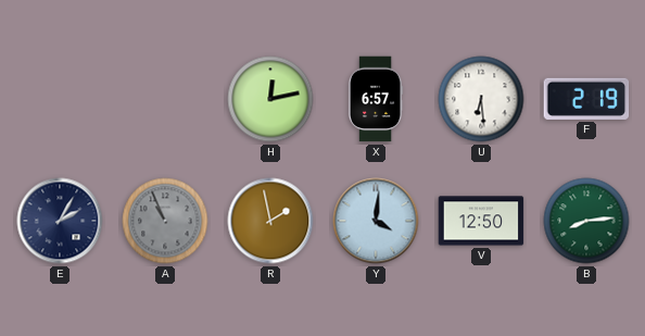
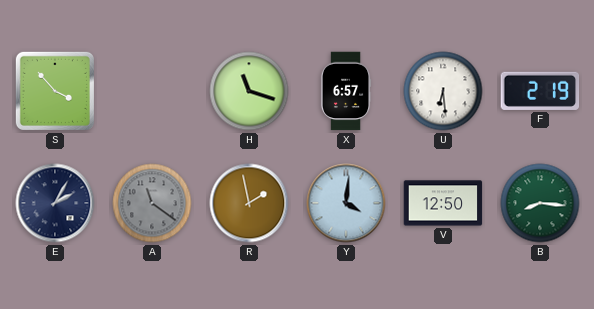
S: none -> 3:53 (55, 91)
H: 12:13 -> 11:18 (249, 91)
A: 10:56 -> 11:21 (152, 203)
B: 8:14 -> 8:16 (540, 203)
